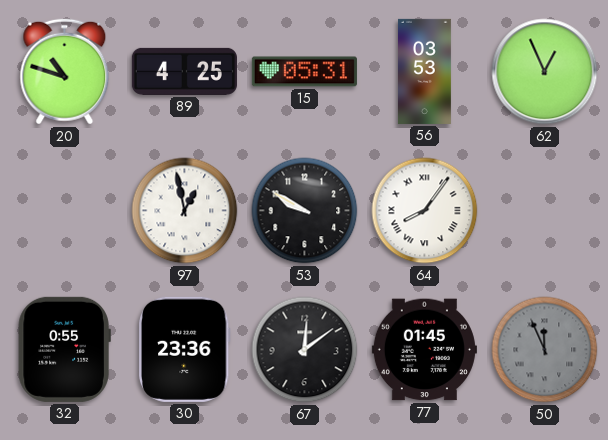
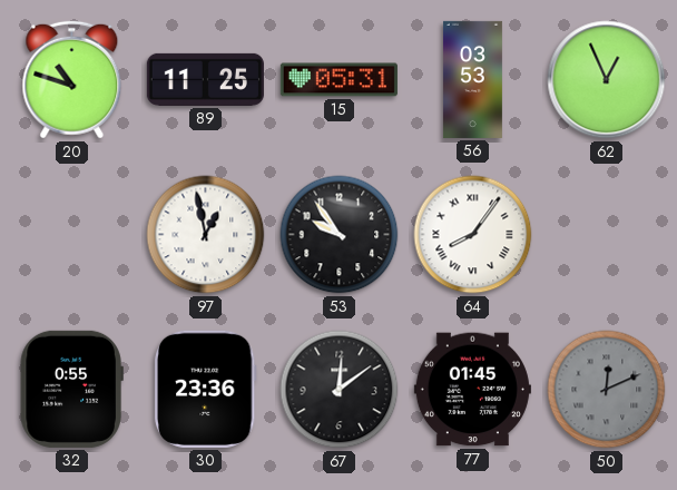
89: 4:25 -> 11:25 (205, 79)
53: 9:50 -> 9:54 (340, 235)
50: 11:56 -> 12:11 (607, 390)
